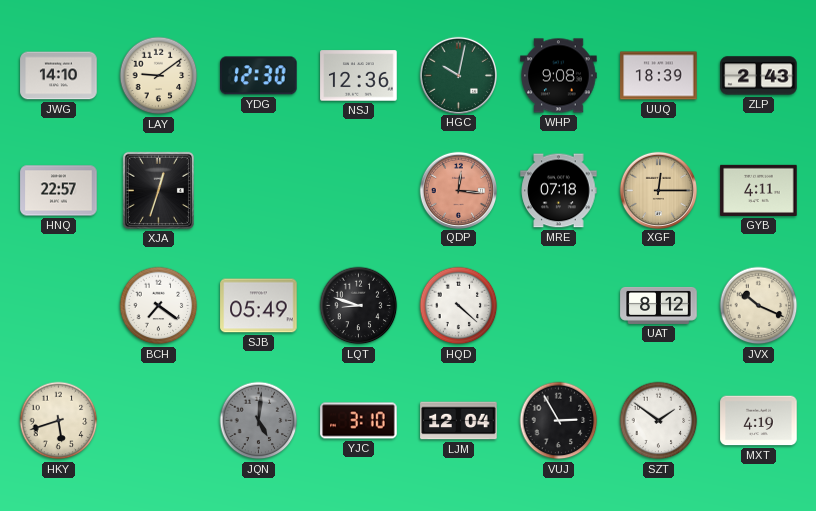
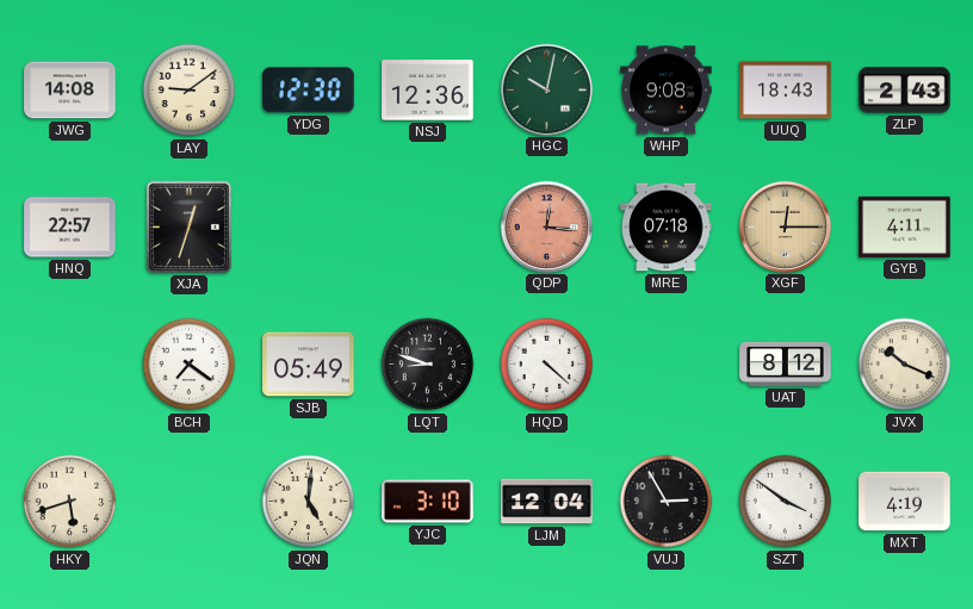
JWG: 14:10 -> 14:08 (70, 91)
UUQ: 18:39 -> 18:43 (786, 91)
JQN dial: grey -> cream (309, 502)
SZT: 1:51 -> 3:51 (786, 502)
